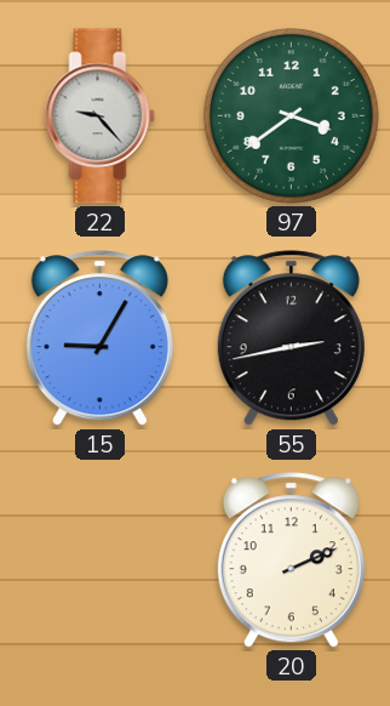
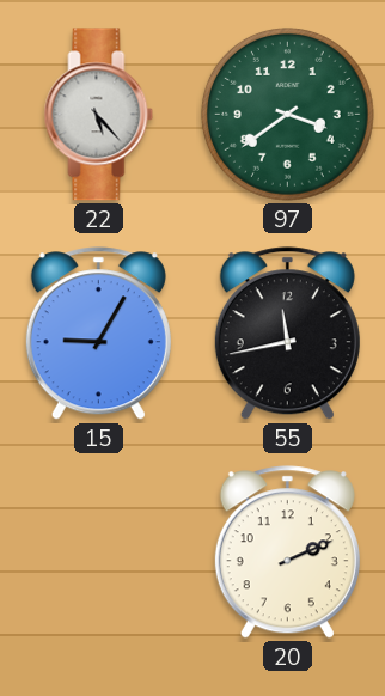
22: 9:23 -> 5:23 (99, 115)
55: 2:43 -> 11:43 (287, 334)
